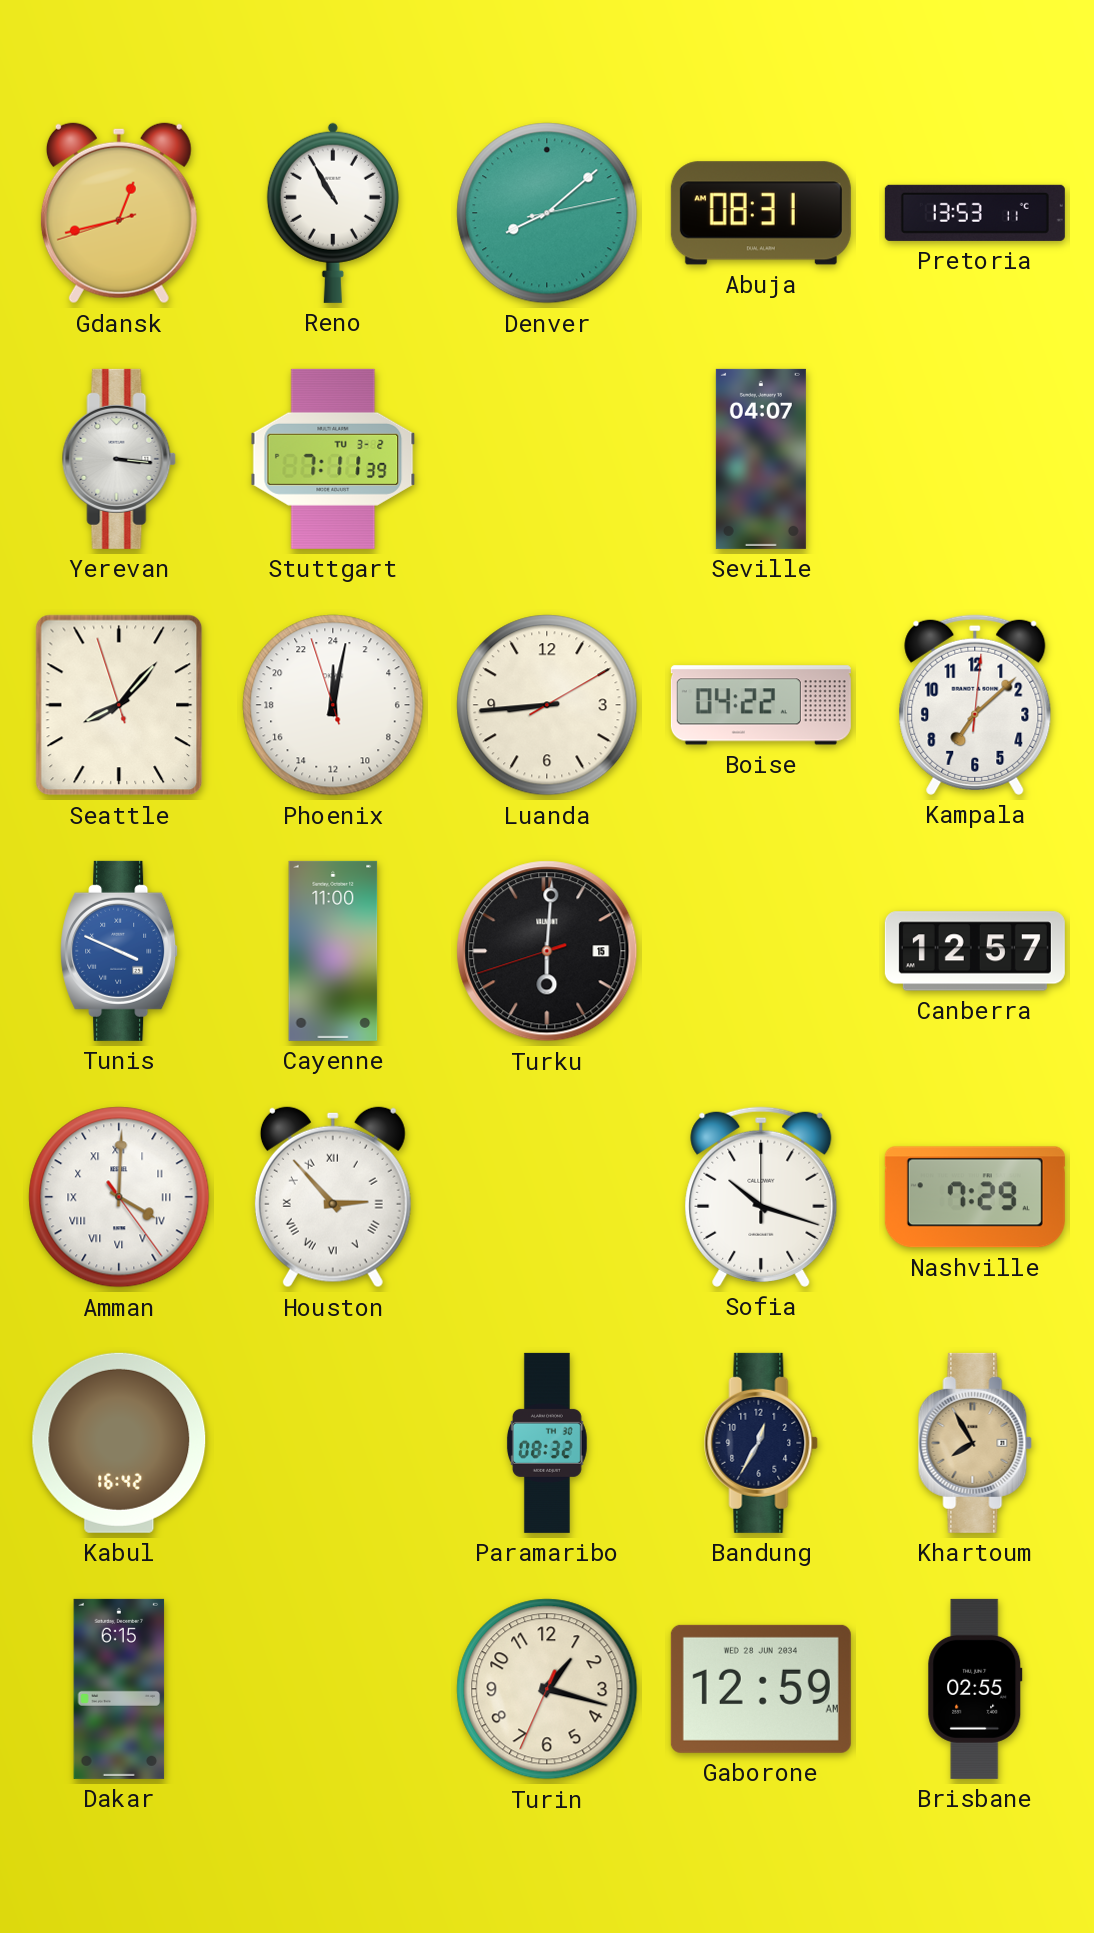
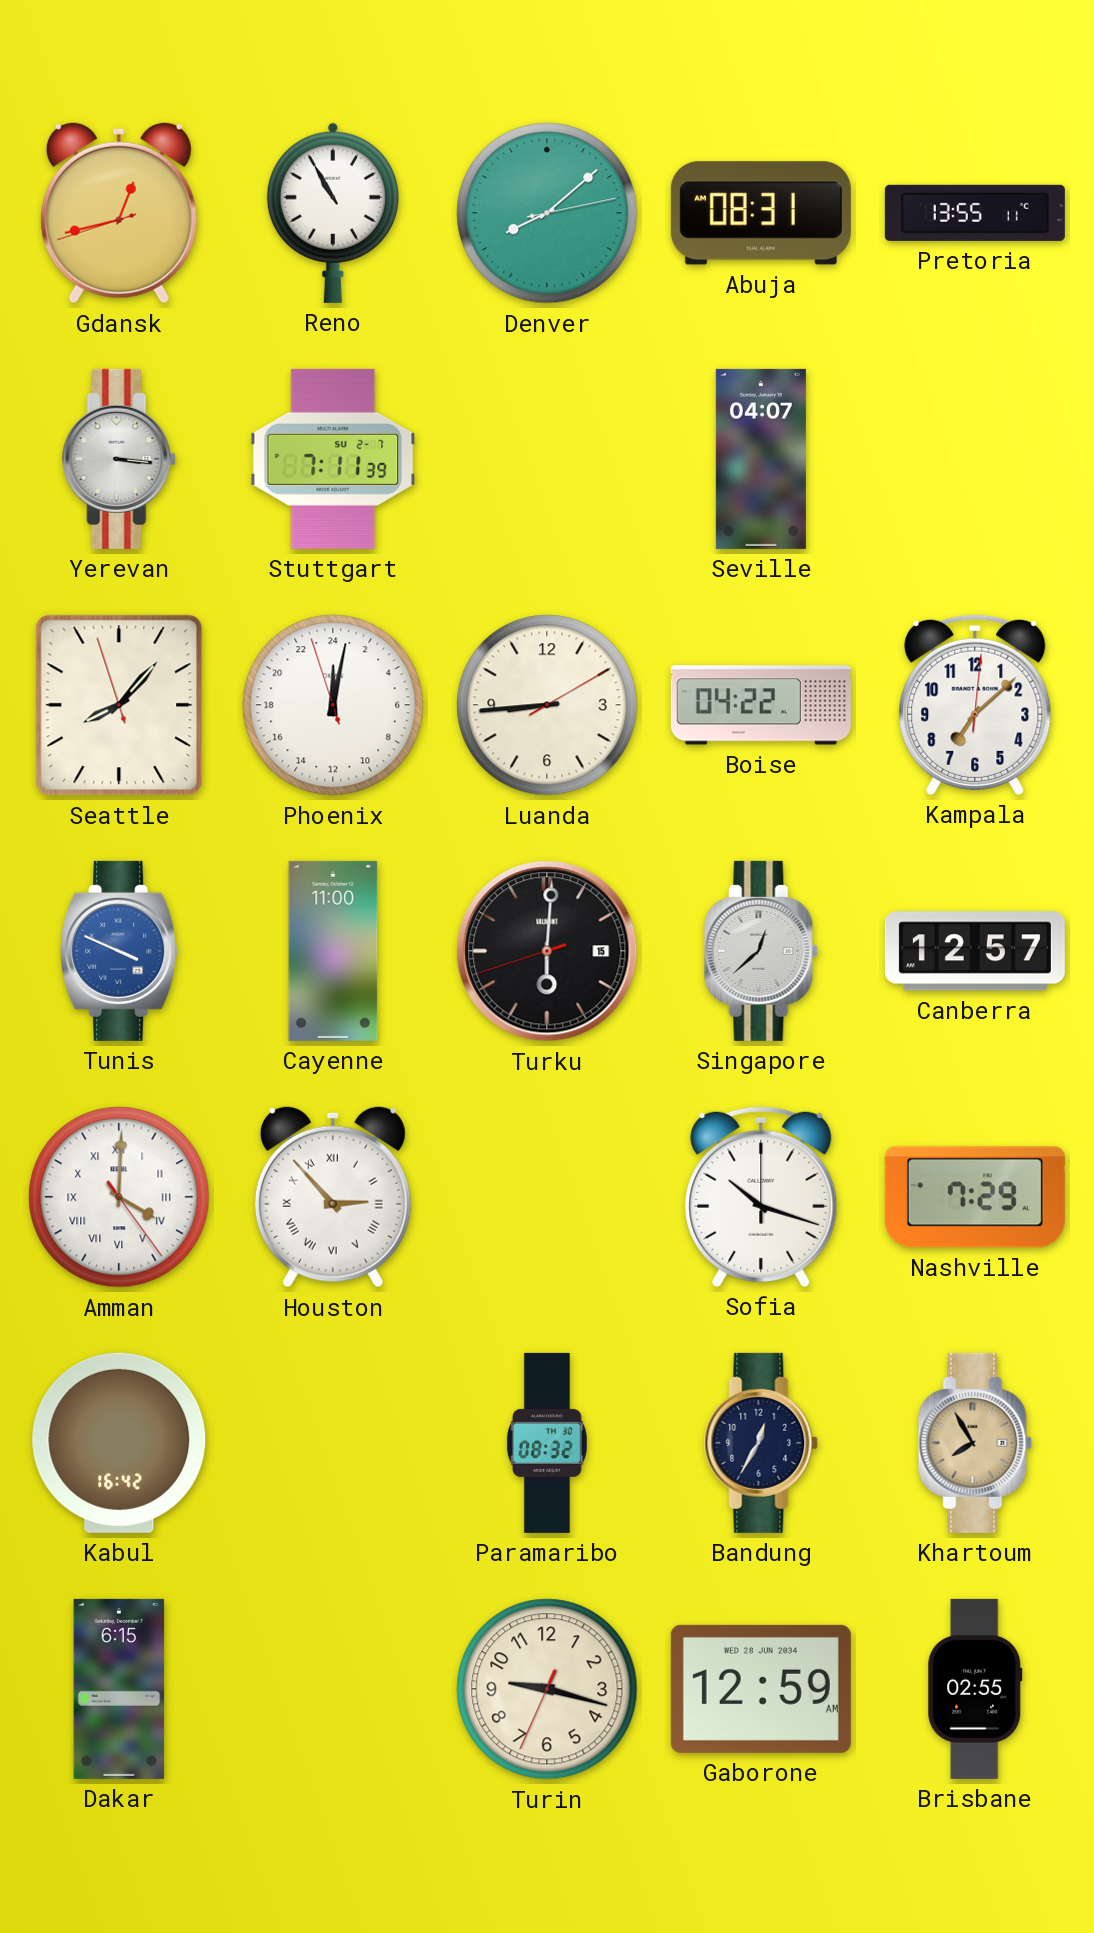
Pretoria: 13:53 -> 13:55 (975, 213)
Stuttgart date: TU 3-2 -> SU 2-7 (333, 459)
Singapore: none -> 12:38 (761, 951)
Turin: 1:17 -> 9:17 (547, 1689)
